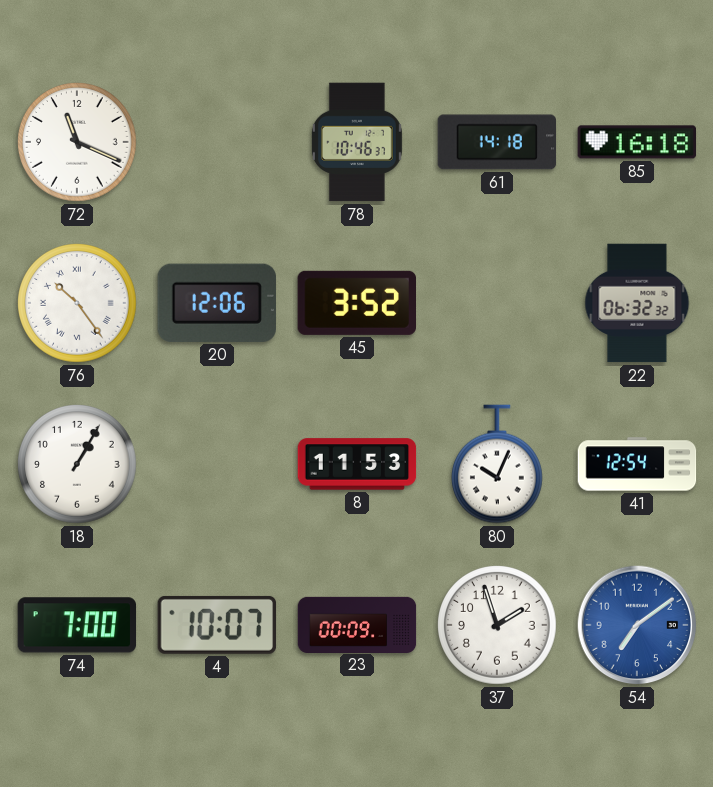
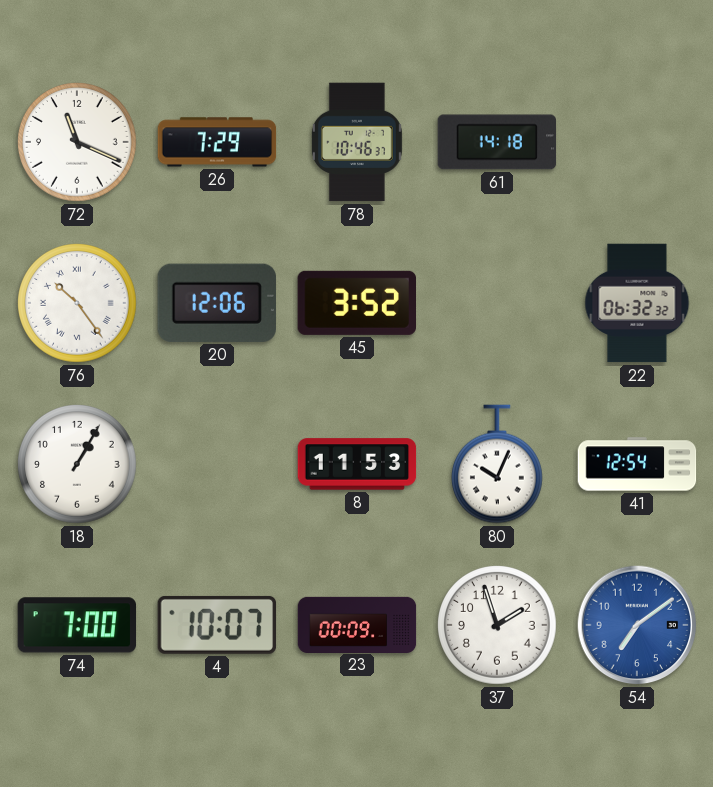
26: none -> 7:29 (217, 142)
85: 16:18 -> none (637, 142)
